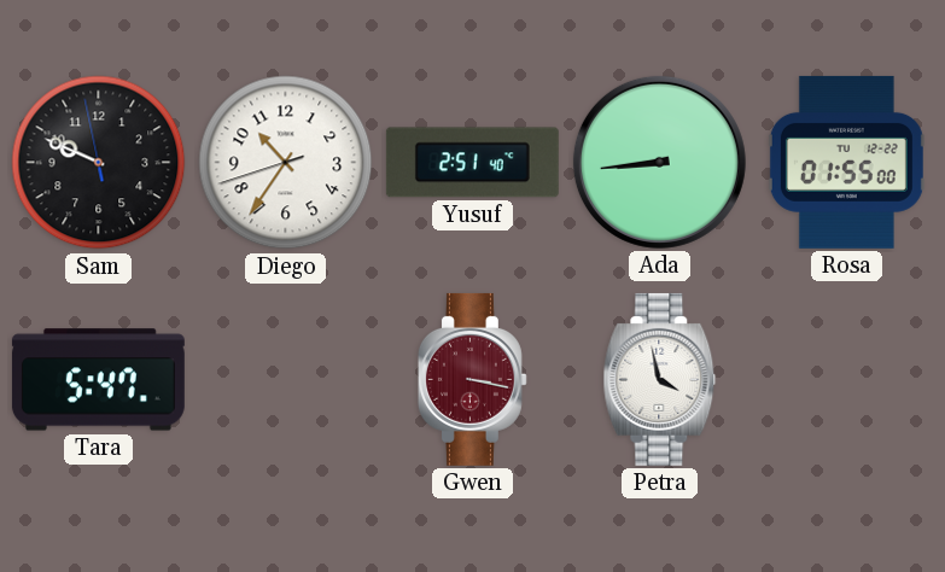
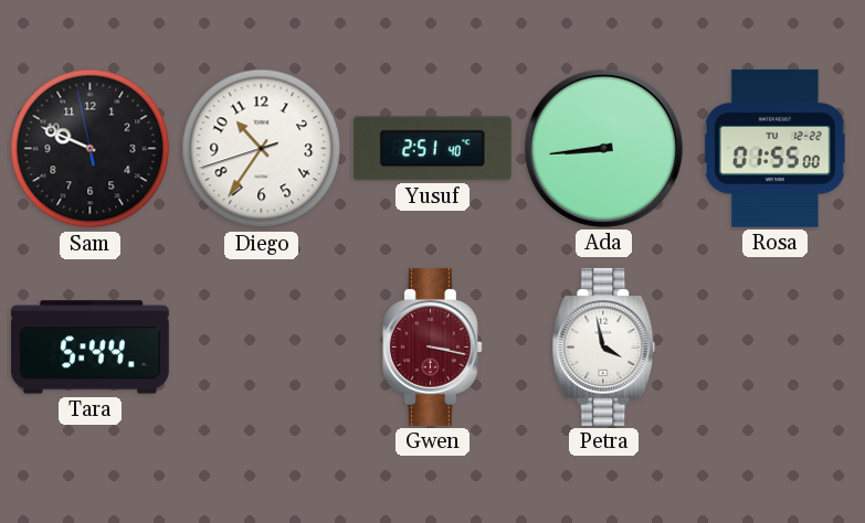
Tara: 5:47 -> 5:44 (89, 348)
